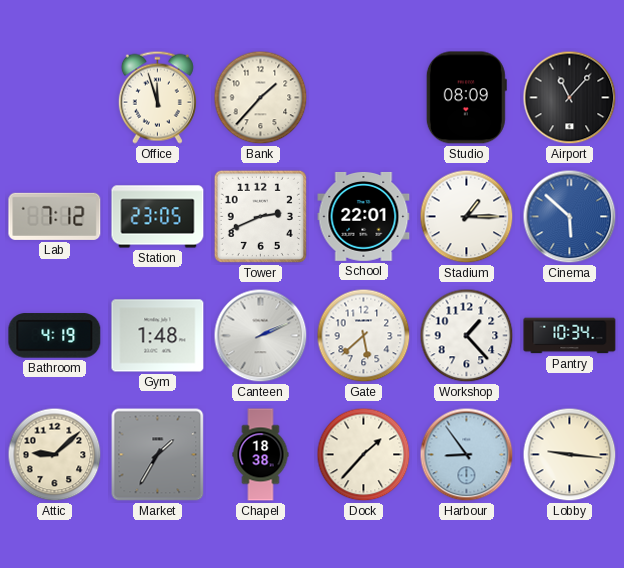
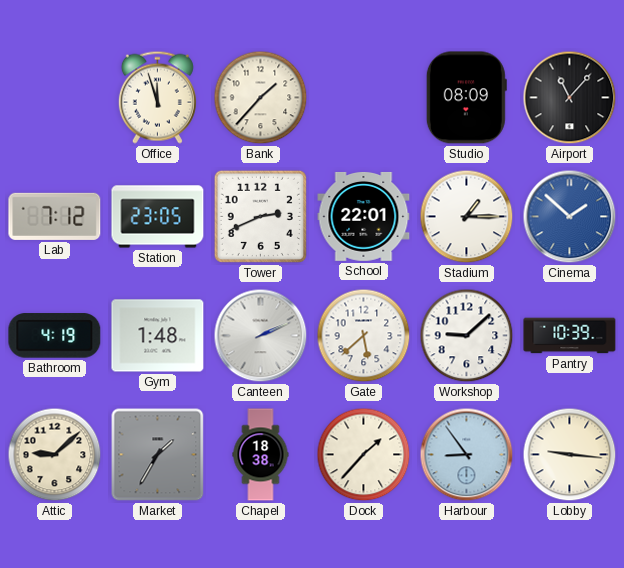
Cinema: 5:52 -> 1:52 (570, 217)
Workshop: 1:23 -> 9:08 (467, 336)
Pantry: 10:34 -> 10:39 (570, 336)
